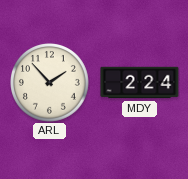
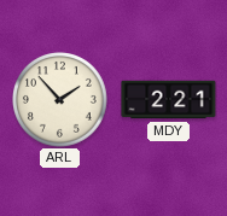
MDY: 2:24 -> 2:21 (169, 100)
